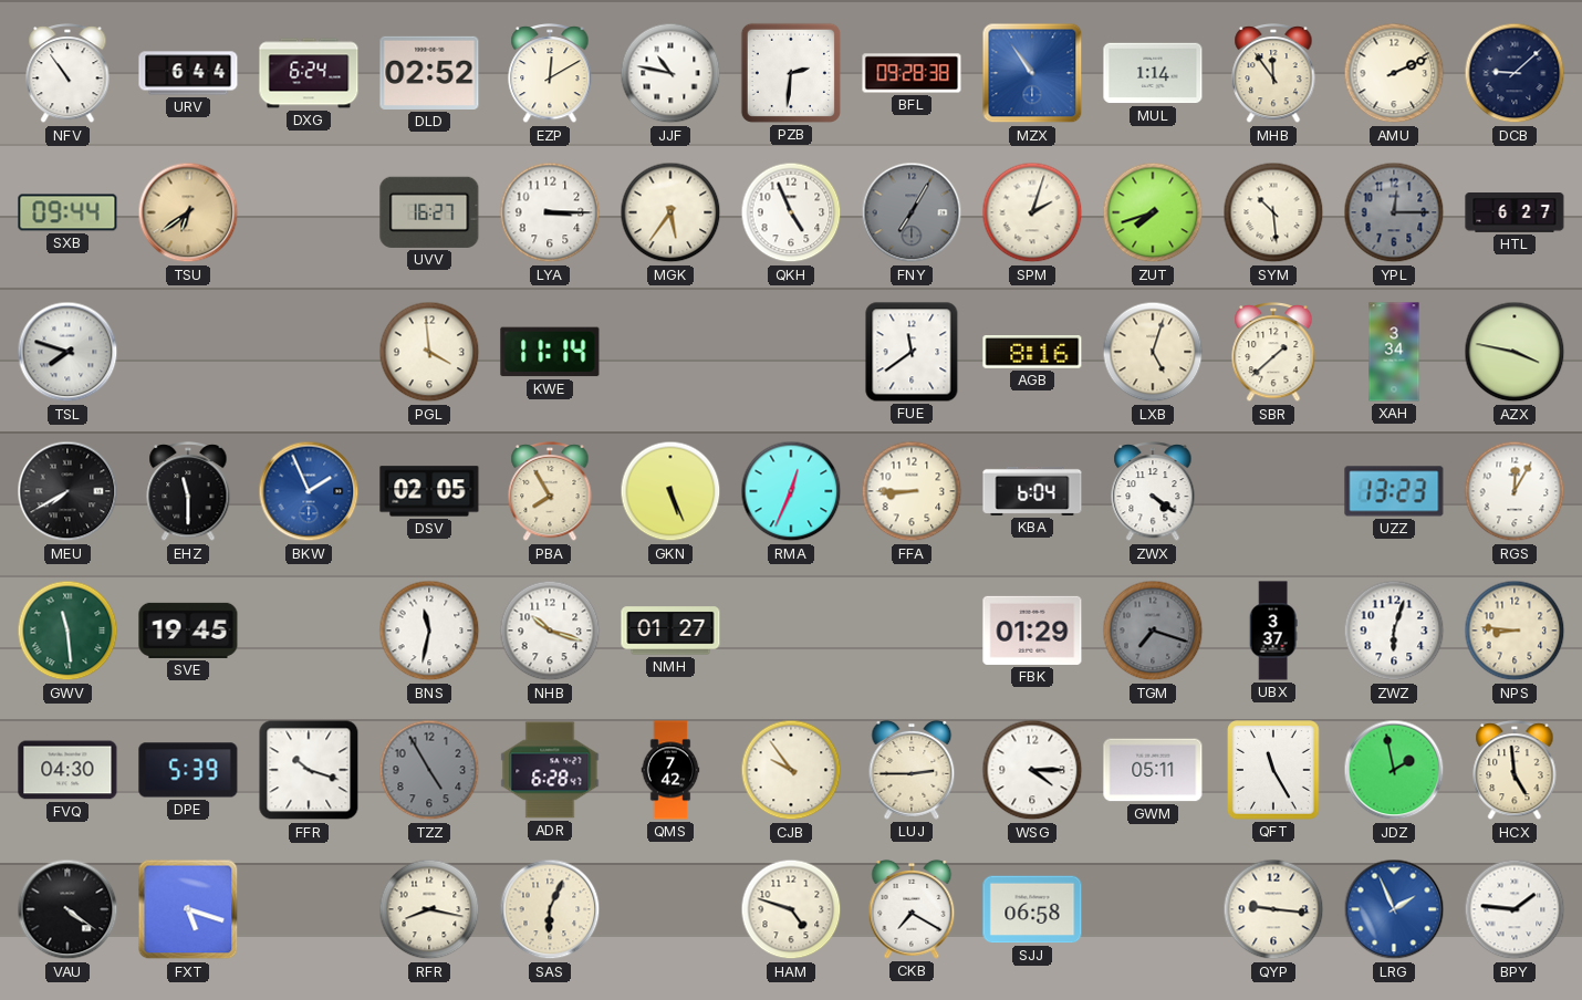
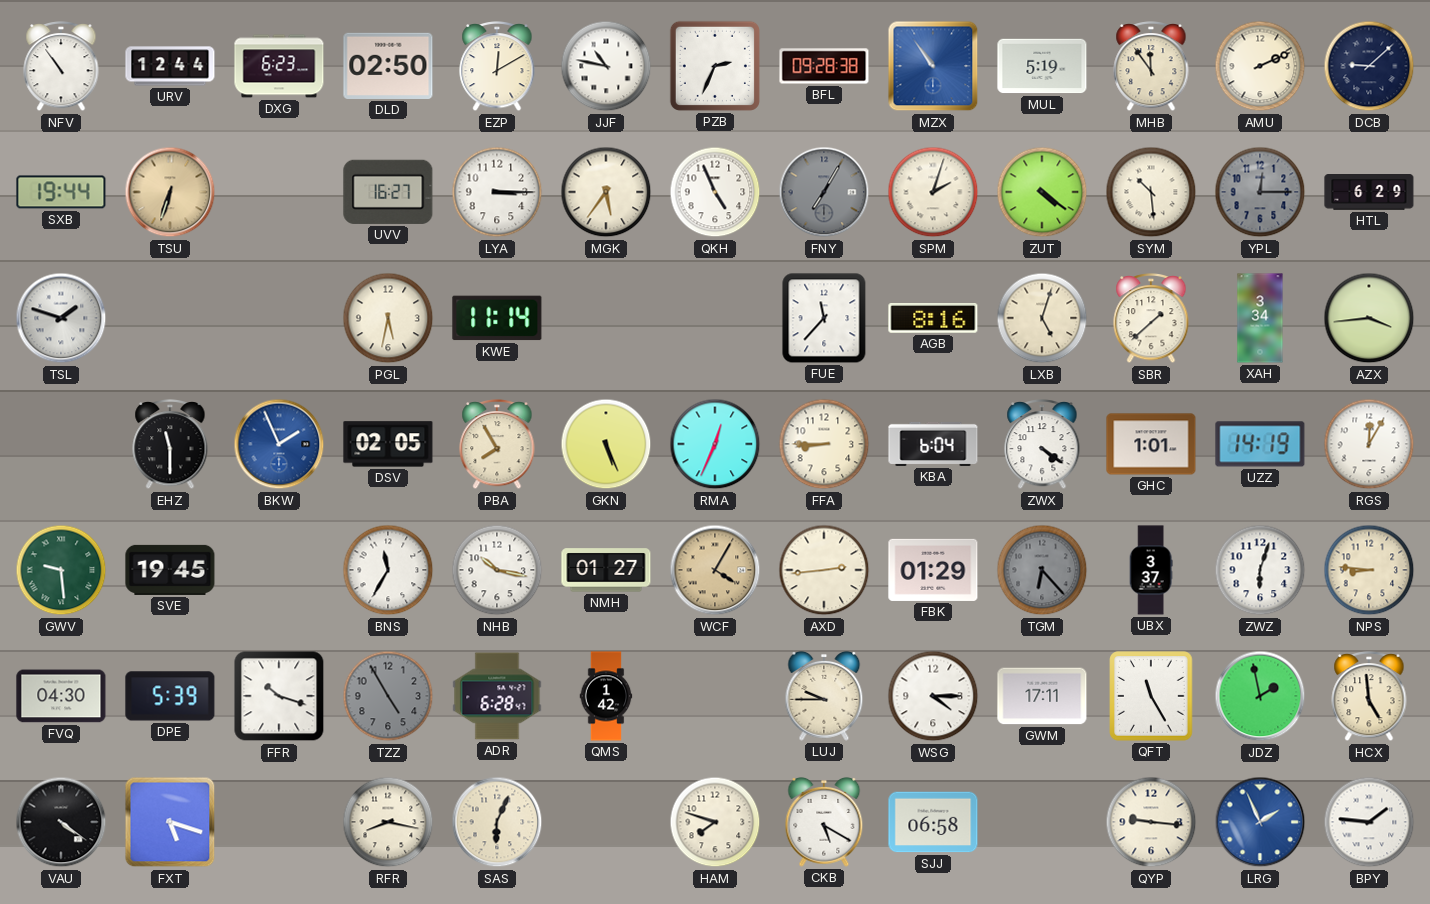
URV: 6:44 -> 12:44 (170, 66)
DXG: 6:24 -> 6:23 (279, 66)
DLD: 02:52 -> 02:50 (388, 66)
PZB: 2:31 -> 2:34 (715, 66)
MUL: 1:14 -> 5:19 (1042, 66)
SXB: 09:44 -> 19:44 (61, 192)
TSU: 6:39 -> 6:33 (170, 192)
ZUT: 7:42 -> 4:21 (1042, 192)
HTL: 6:27 -> 6:29 (1369, 193)
TSL: 7:48 -> 1:48 (61, 318)
PGL: 3:59 -> 5:32 (388, 318)
FUE: 11:39 -> 11:37 (824, 318)
AZX: 3:47 -> 3:44 (1369, 318)
MEU: 7:40 -> none (67, 491)
GHC: none -> 1:01 (1151, 444)
UZZ: 13:23 -> 14:19 (1260, 444)
GWV: 11:29 -> 9:29 (61, 570)
BNS: 11:32 -> 11:35 (388, 570)
NHB: 10:18 -> 10:17 (497, 570)
WCF: none -> 4:05 (715, 570)
AXD: none -> 2:44 (824, 570)
TGM: 7:18 -> 6:23 (1042, 570)
QMS: 7:42 -> 1:42 (606, 696)
CJB: 9:54 -> none (791, 770)
LUJ: 2:45 -> 9:45 (824, 696)
GWM: 05:11 -> 17:11 (1042, 696)
HAM: 4:48 -> 7:48 (715, 822)
CKB: 7:20 -> 5:20 (824, 822)
